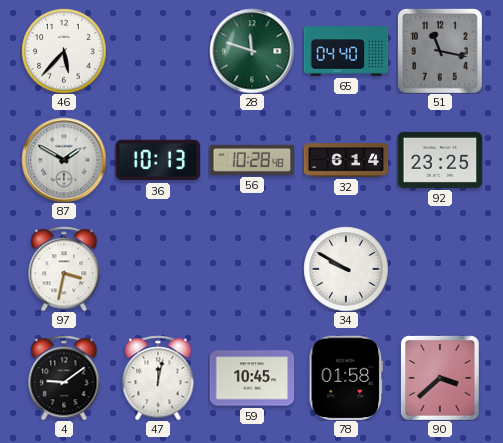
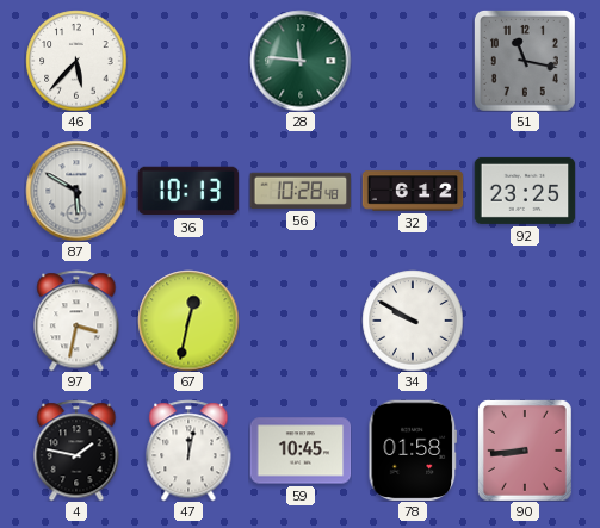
28: 11:48 -> 11:46 (301, 61)
65: 04:40 -> none (346, 51)
87: 1:50 -> 5:50 (76, 191)
32: 6:14 -> 6:12 (413, 191)
67: none -> 12:32 (188, 321)
4: 9:09 -> 1:47 (76, 451)
90: 3:38 -> 8:44 (525, 451)
